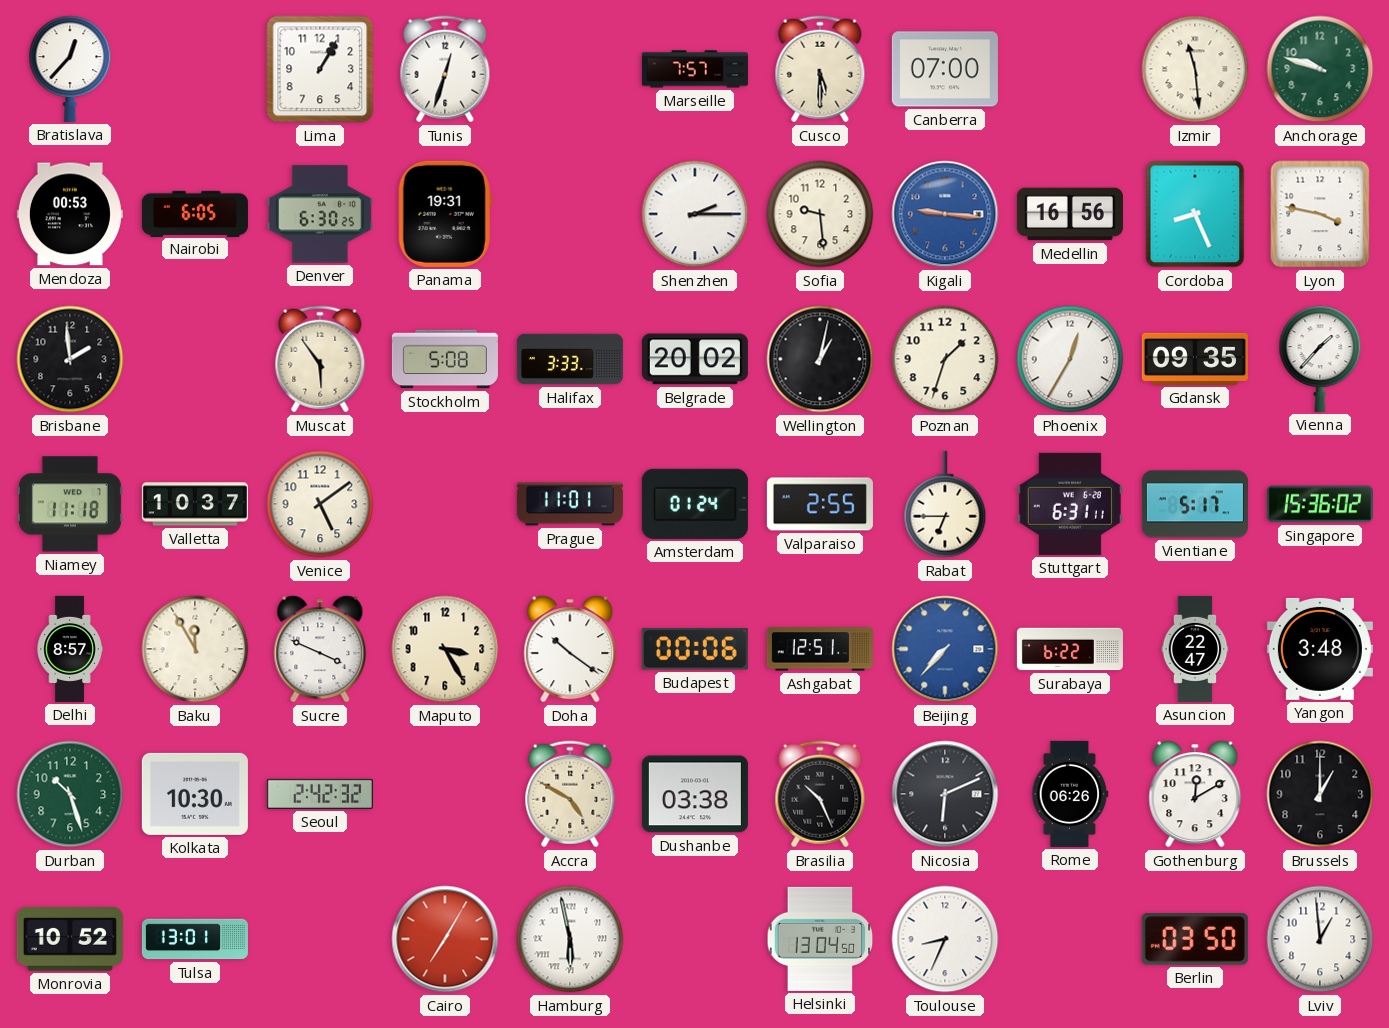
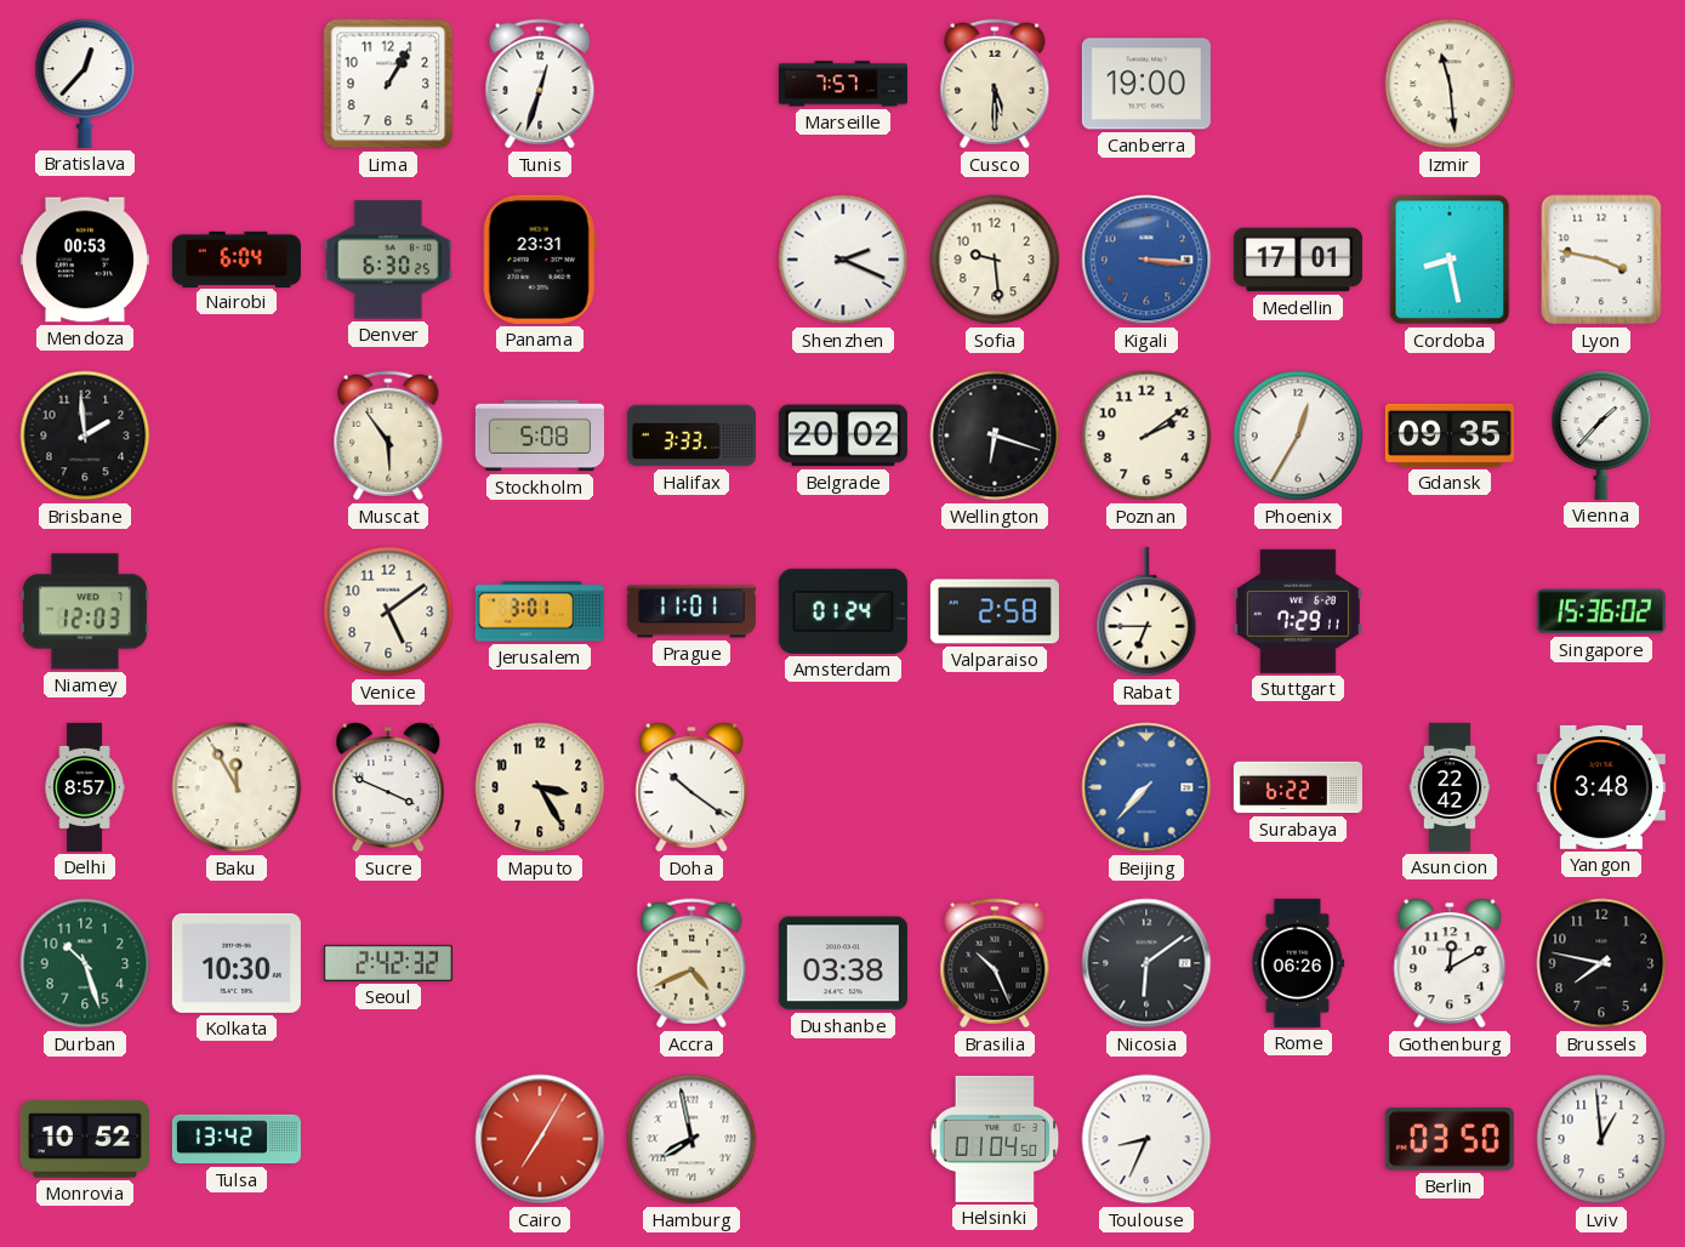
Canberra: 07:00 -> 19:00 (1146, 84)
Anchorage: 9:48 -> none (1320, 69)
Nairobi: 6:05 -> 6:04 (237, 258)
Panama: 19:31 -> 23:31 (540, 260)
Shenzhen: 2:15 -> 2:19 (843, 260)
Kigali: 9:16 -> 3:16 (1146, 260)
Medellin: 16:56 -> 17:01 (1298, 260)
Cordoba: 8:26 -> 8:28 (1450, 260)
Wellington: 1:02 -> 6:18 (995, 435)
Poznan: 1:33 -> 2:09 (1146, 435)
Niamey: 11:18 -> 12:03 (85, 611)
Valletta: 10:37 -> none (195, 504)
Jerusalem: none -> 3:01 (540, 611)
Valparaiso: 2:55 -> 2:58 (995, 611)
Stuttgart: 6:31 -> 7:29 (1298, 611)
Vientiane: 5:17 -> none (1195, 504)
Budapest: 00:06 -> none (695, 649)
Ashgabat: 12:51 -> none (820, 649)
Asuncion: 22:47 -> 22:42 (1450, 787)
Accra: 4:50 -> 4:41 (691, 963)
Nicosia: 6:11 -> 6:09 (1146, 963)
Brussels: 1:00 -> 7:47 (1601, 963)
Tulsa: 13:01 -> 13:42 (237, 1139)
Hamburg: 5:58 -> 7:58 (691, 1139)
Helsinki: 13:04 -> 01:04 (995, 1139)
